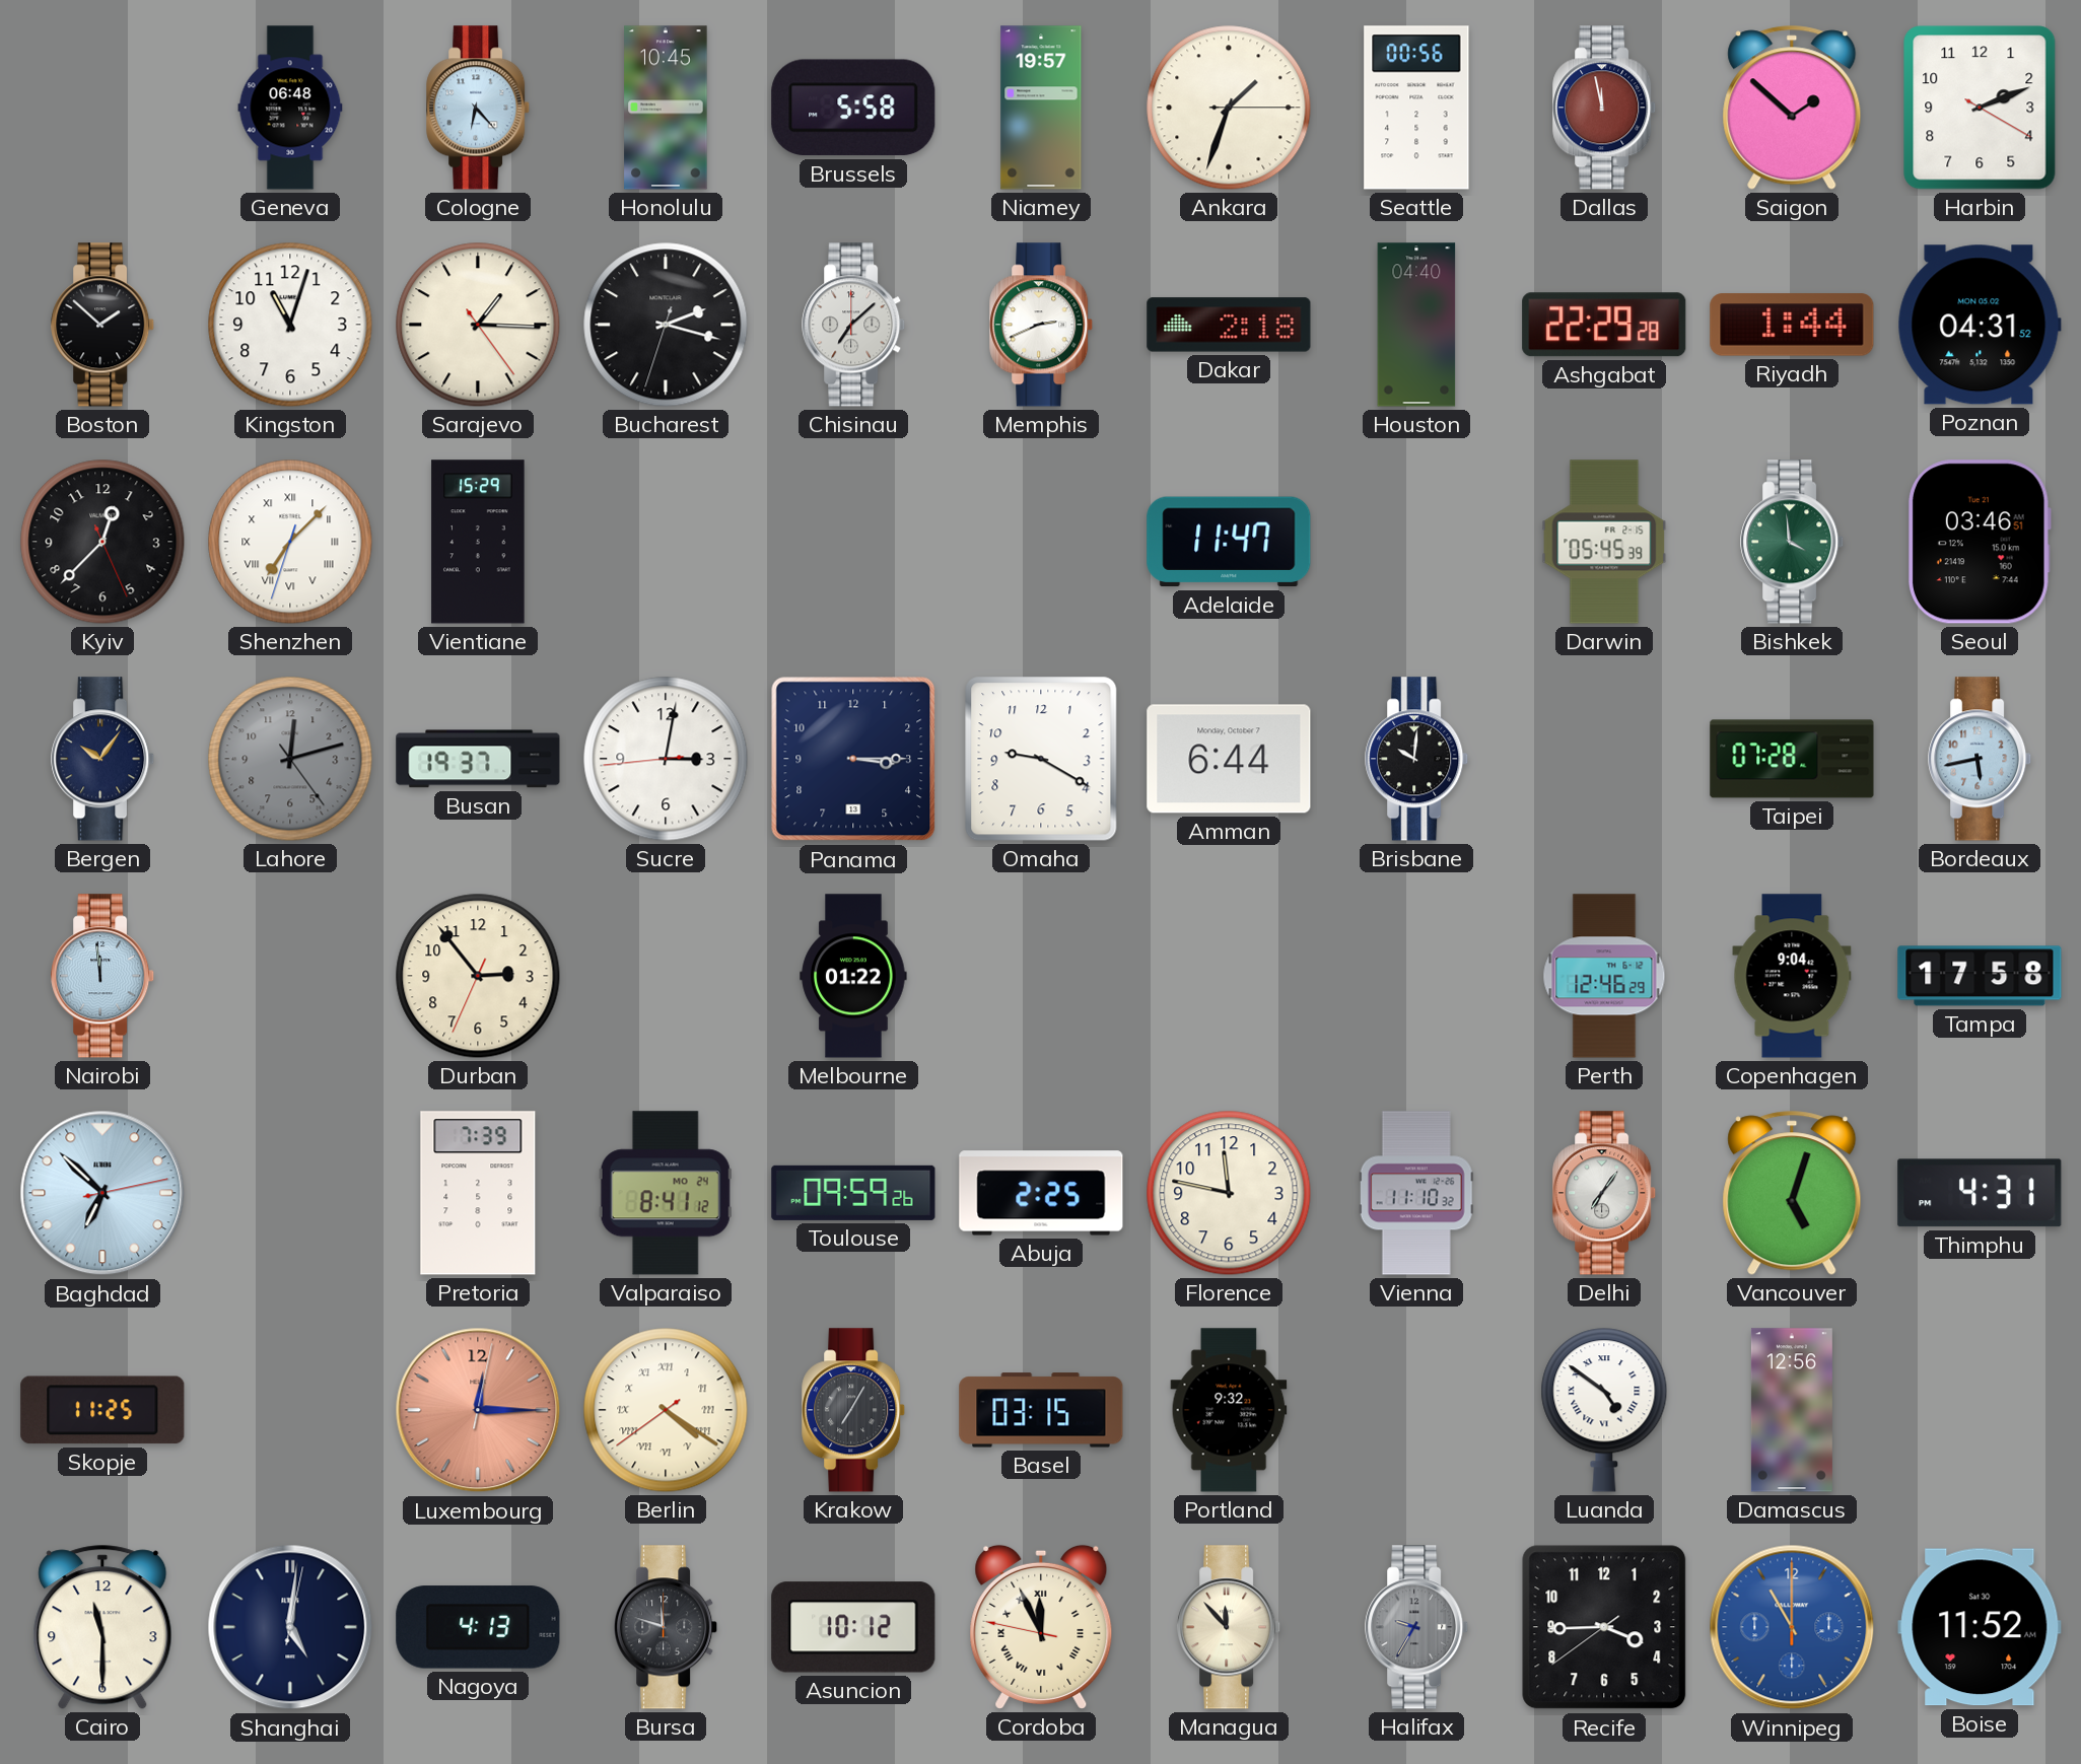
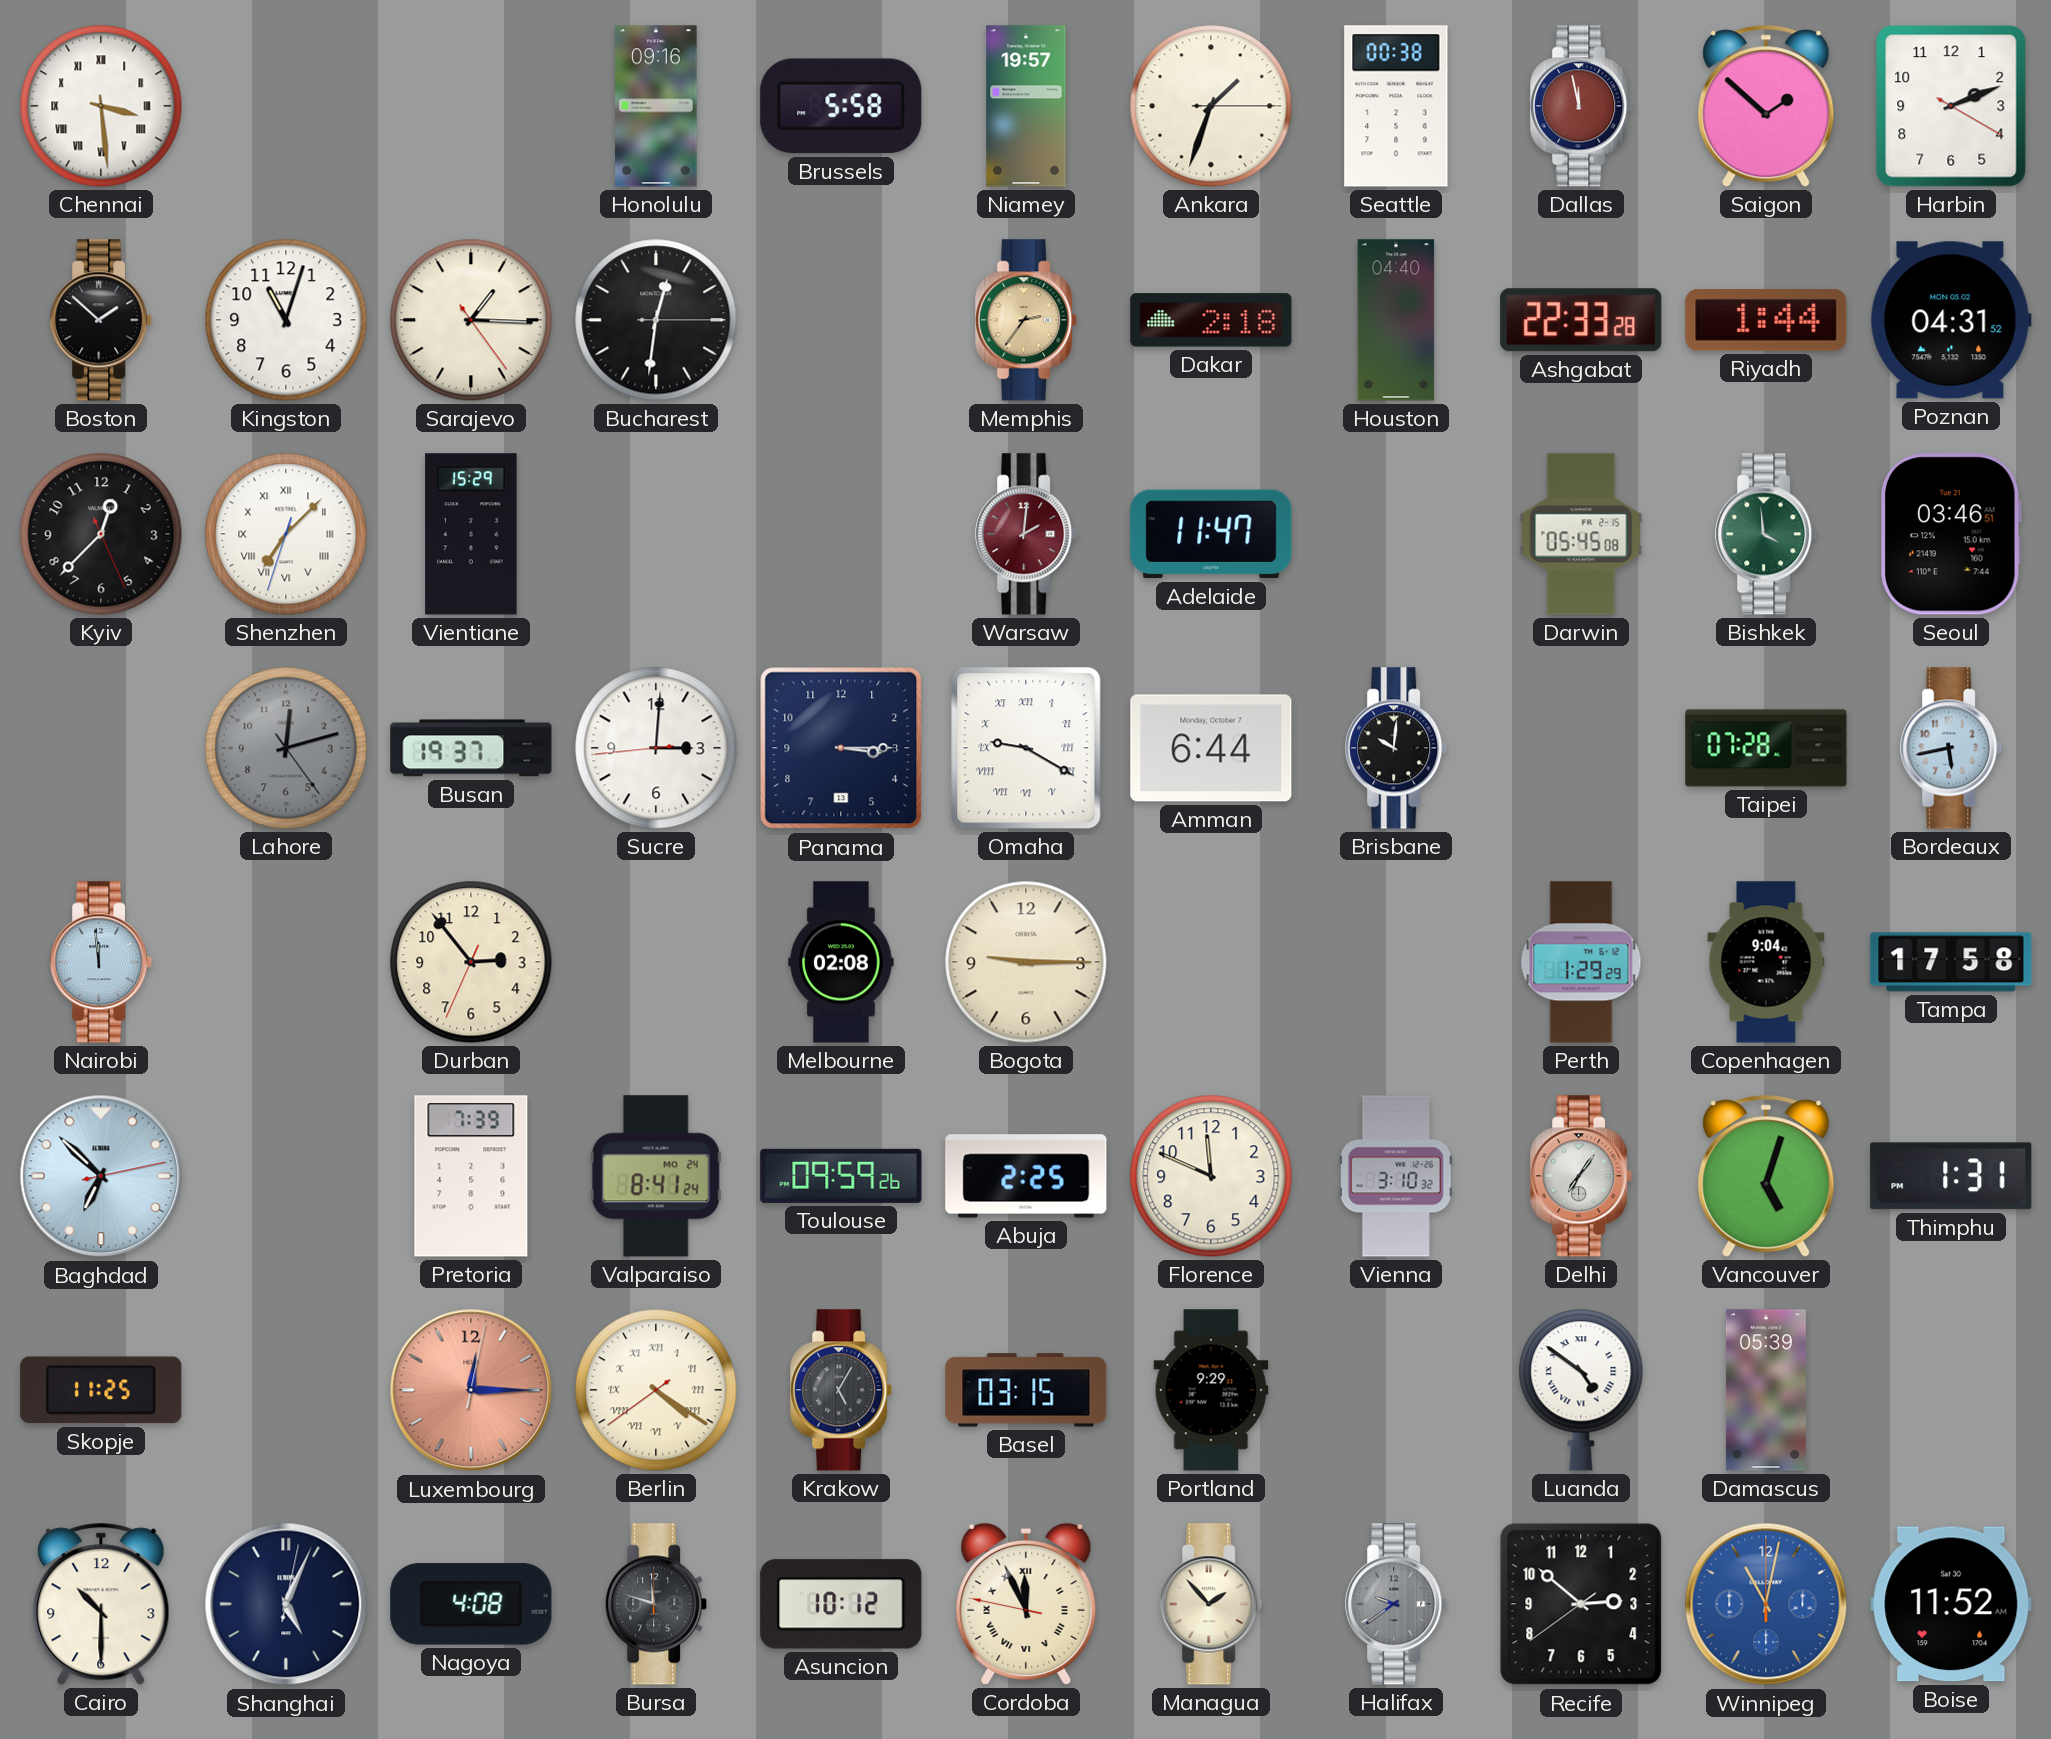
Chennai: none -> 3:29 (101, 106)
Geneva: 06:48 -> none (290, 108)
Cologne: 6:23 -> none (479, 108)
Honolulu: 10:45 -> 09:16 (656, 106)
Seattle: 00:56 -> 00:38 (1396, 106)
Bucharest: 2:17 -> 12:31 (656, 320)
Chisinau: 7:08 -> none (854, 325)
Memphis: 2:41 -> 2:36 (1027, 320)
Memphis dial: white -> champagne (1027, 320)
Ashgabat: 22:29 -> 22:33 (1581, 320)
Warsaw: none -> 2:01 (1027, 534)
Darwin: 05:45:39 -> 05:45:08 (1581, 534)
Bergen: 10:06 -> none (103, 759)
Sucre: 3:01 -> 3:00 (656, 748)
Omaha numerals: Arabic -> Roman (1026, 748)
Melbourne: 01:22 -> 02:08 (841, 962)
Bogota: none -> 9:15 (1026, 962)
Perth: 12:46 -> 1:29 (1581, 962)
Valparaiso: 8:41:12 -> 8:41:24 (656, 1176)
Florence: 11:47 -> 11:49 (1211, 1176)
Vienna: 11:10 -> 3:10 (1396, 1176)
Thimphu: 4:31 -> 1:31 (1951, 1176)
Krakow: 7:05 -> 5:05 (842, 1390)
Portland: 9:32 -> 9:29 (1211, 1390)
Damascus: 12:56 -> 05:39 (1766, 1390)
Cairo: 11:30 -> 10:30 (101, 1604)
Shanghai: 5:01 -> 5:04 (286, 1604)
Nagoya: 4:13 -> 4:08 (471, 1604)
Managua: 11:53 -> 1:53 (1212, 1604)
Halifax: 9:35 -> 9:39 (1397, 1604)
Recife: 3:44 -> 2:51 (1581, 1604)
Winnipeg: 11:00 -> 11:02 (1766, 1604)
